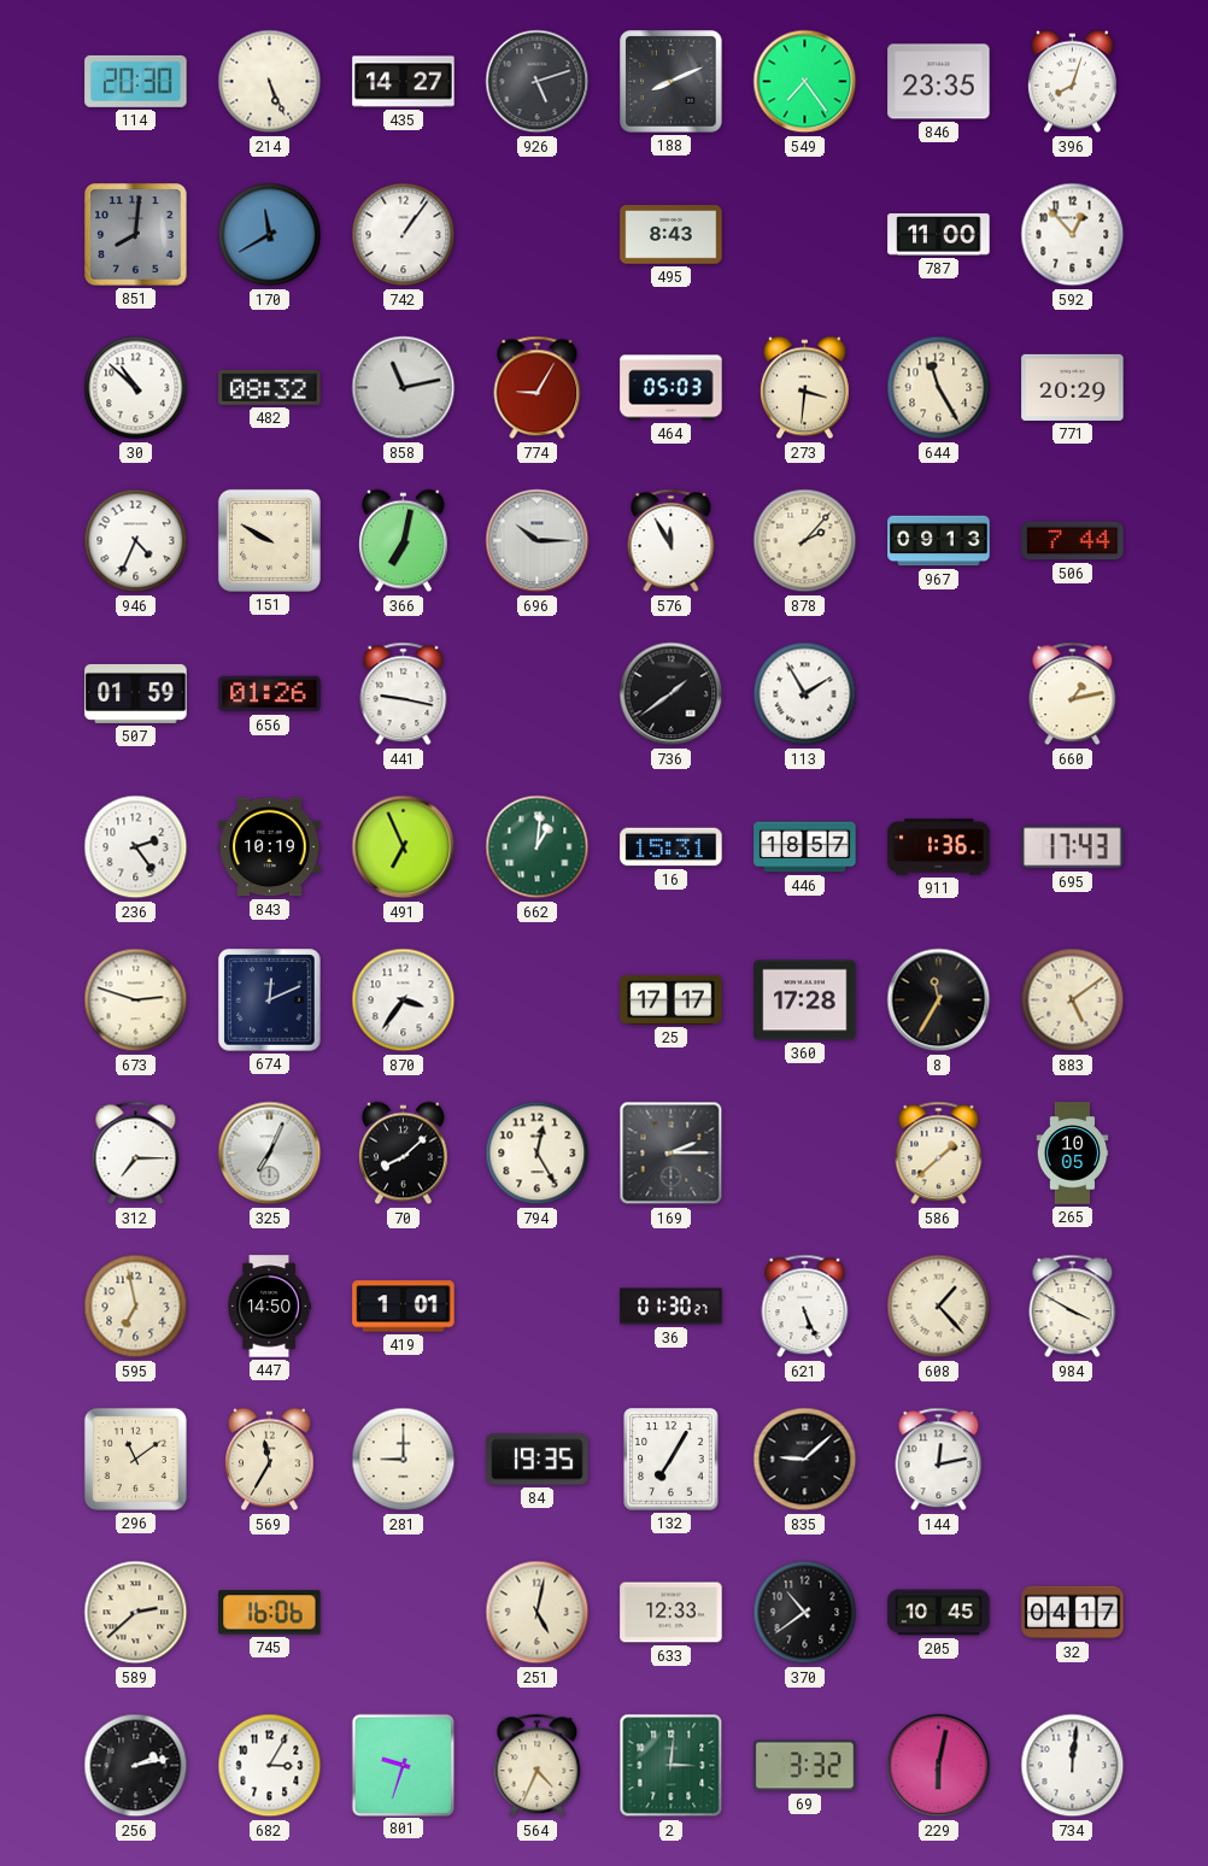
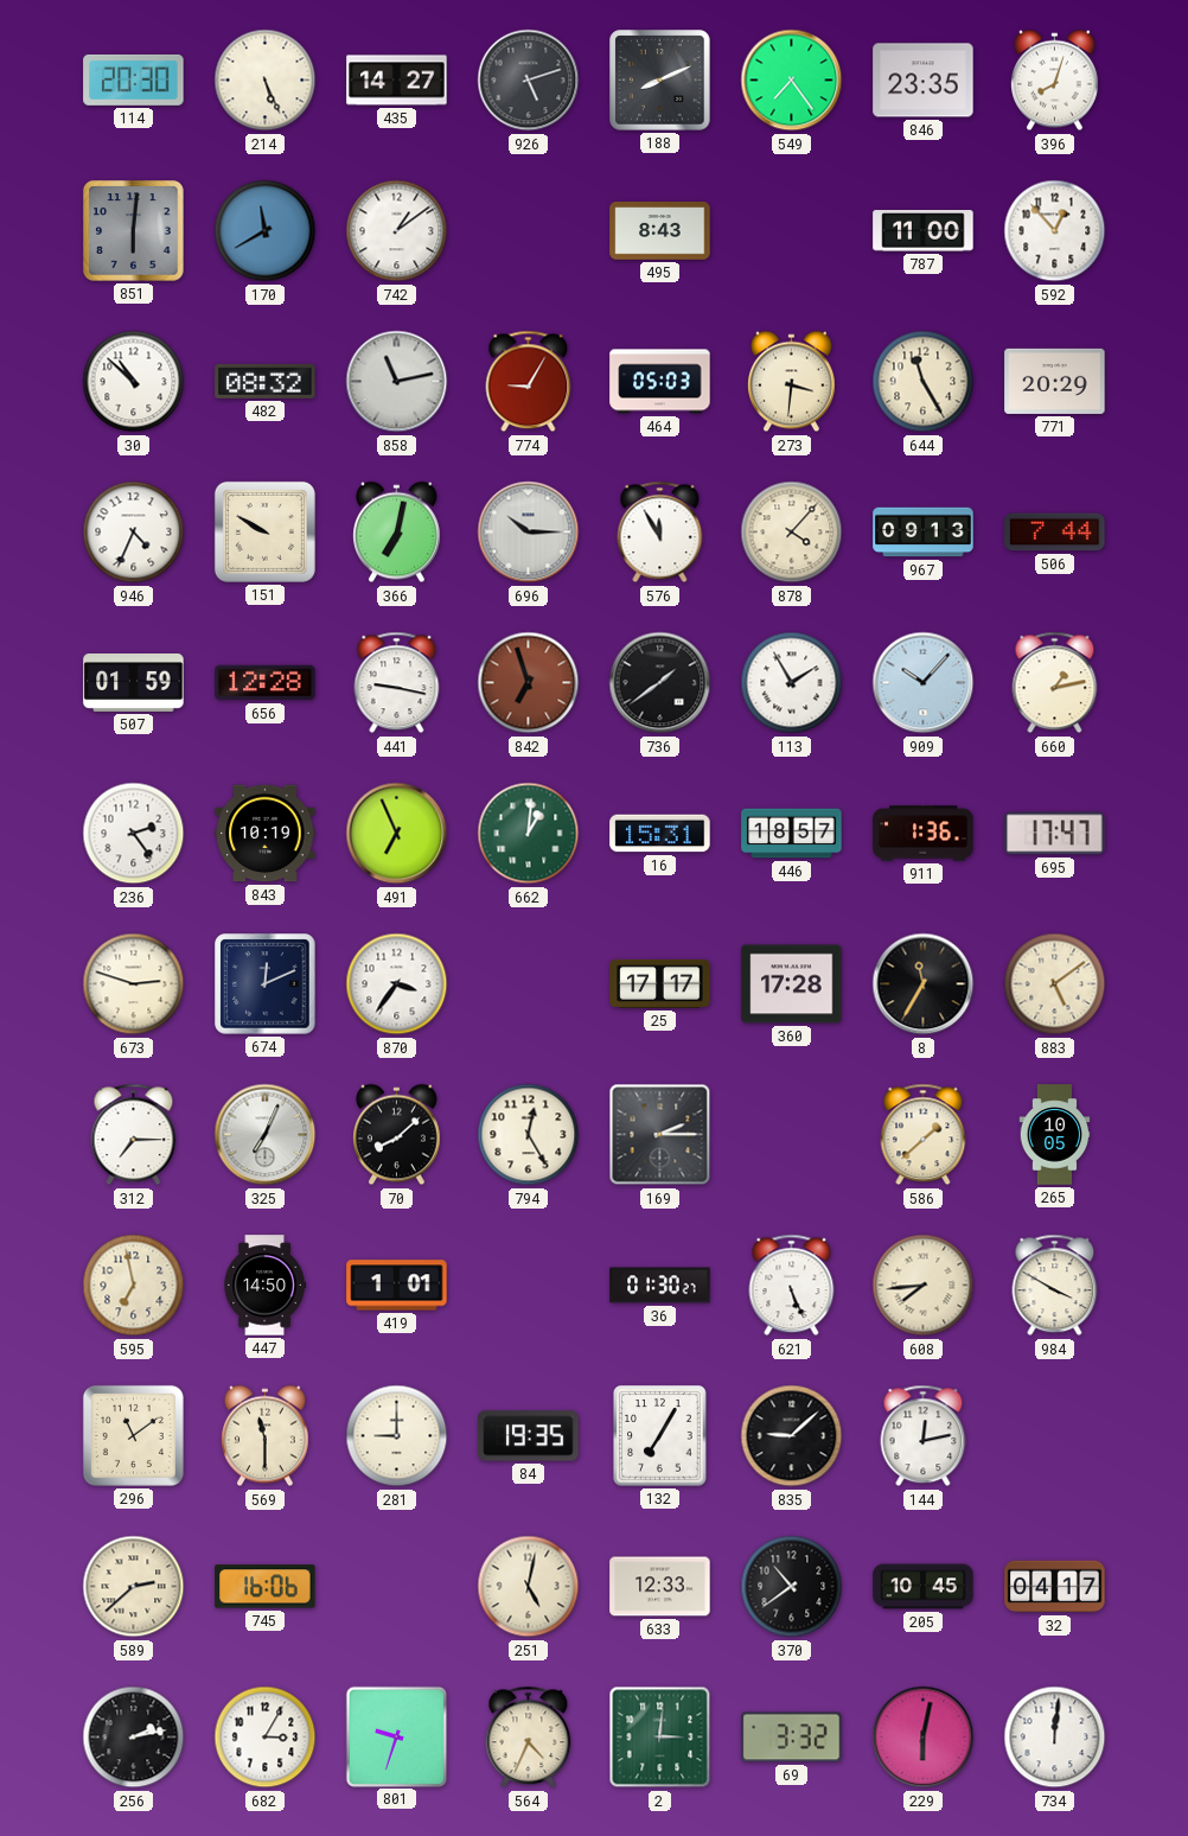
851: 8:01 -> 6:01 (134, 231)
742: 1:06 -> 1:09 (397, 231)
878: 2:07 -> 4:07 (792, 533)
656: 01:26 -> 12:28 (266, 683)
842: none -> 6:57 (529, 683)
909: none -> 10:07 (924, 683)
695: 17:43 -> 17:47 (1055, 834)
608: 1:23 -> 7:44 (924, 1286)
569: 11:35 -> 11:30 (266, 1436)
